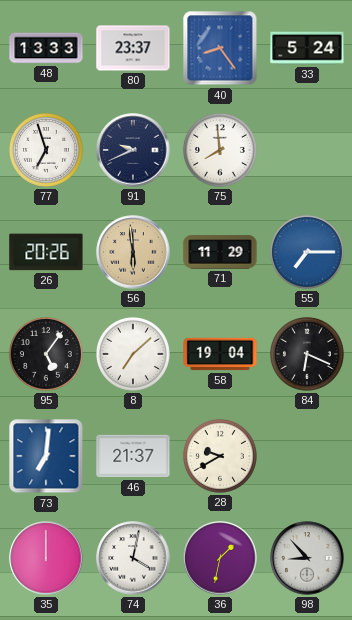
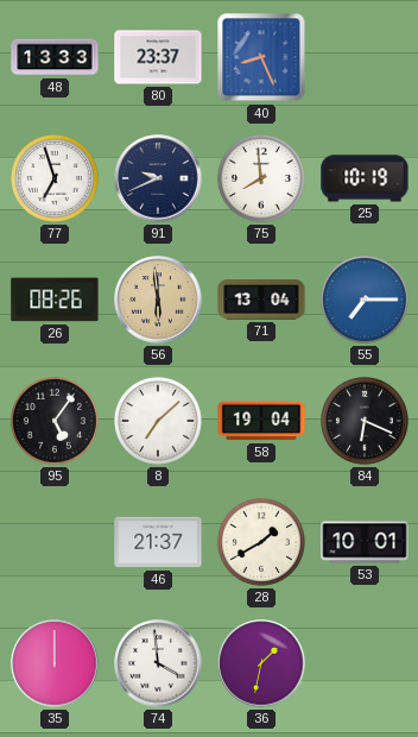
40: 8:24 -> 8:26 (261, 57)
33: 5:24 -> none (307, 48)
25: none -> 10:19 (365, 178)
26: 20:26 -> 08:26 (55, 300)
71: 11:29 -> 13:04 (261, 300)
73: 7:01 -> none (46, 456)
28: 9:40 -> 1:40 (261, 542)
53: none -> 10:01 (365, 542)
74: 4:02 -> 3:59 (158, 663)
98: 8:53 -> none (307, 558)
